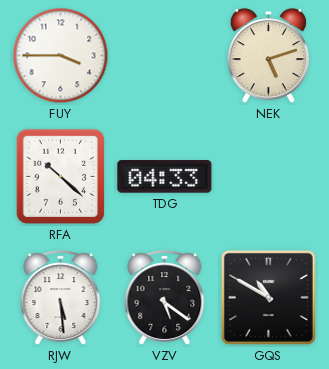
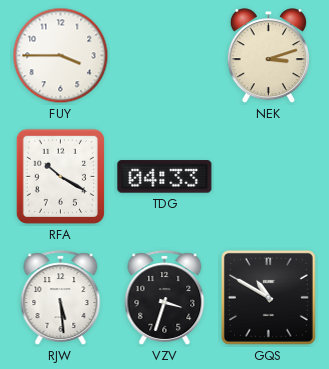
NEK: 5:12 -> 3:12 (268, 56)
RFA: 10:22 -> 10:20 (60, 176)
VZV: 5:21 -> 3:33 (165, 298)
